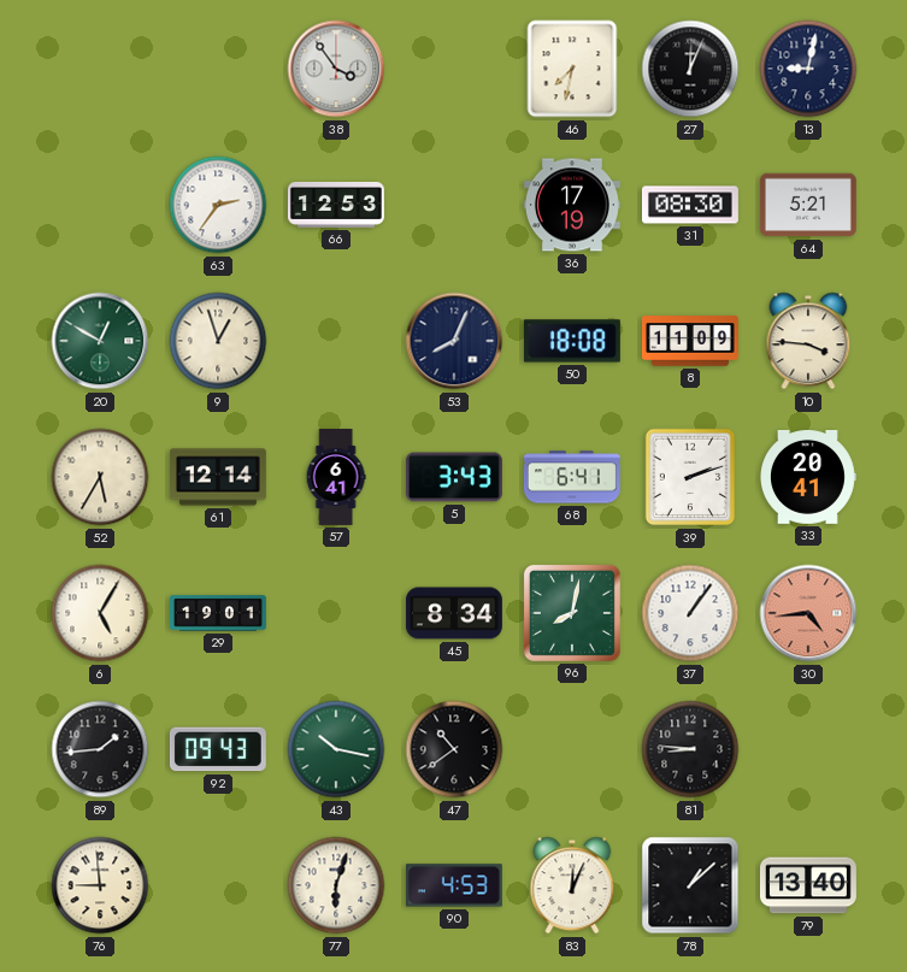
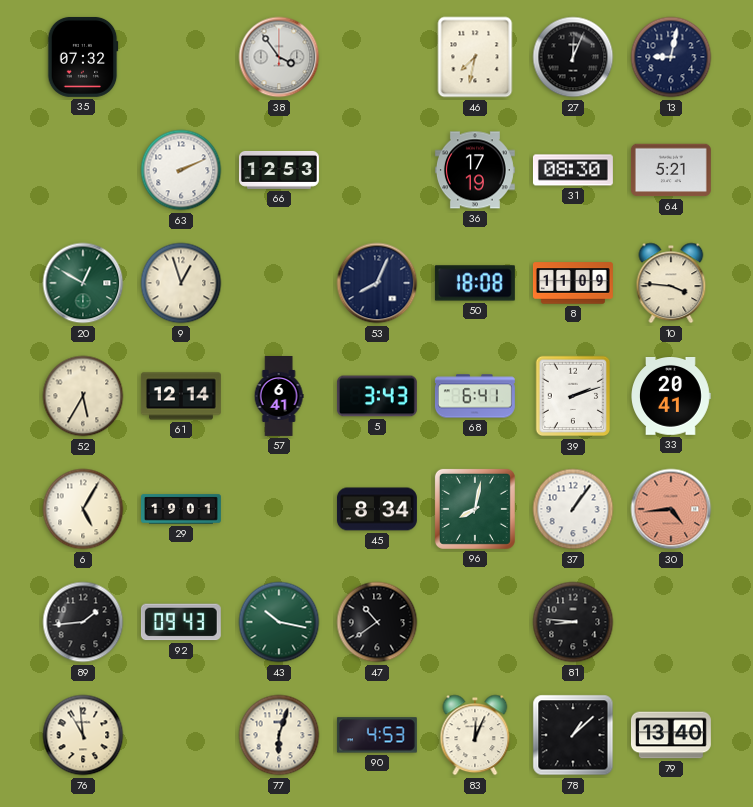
35: none -> 07:32 (83, 57)
63: 2:36 -> 2:11 (181, 170)
76: 8:59 -> 10:59 (83, 735)
